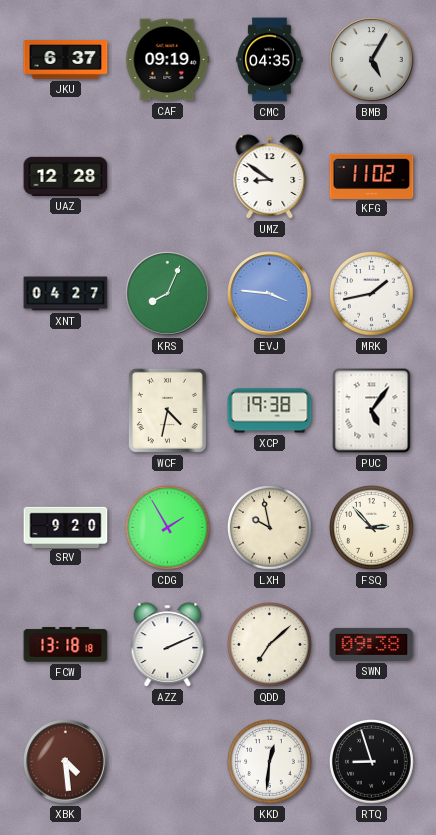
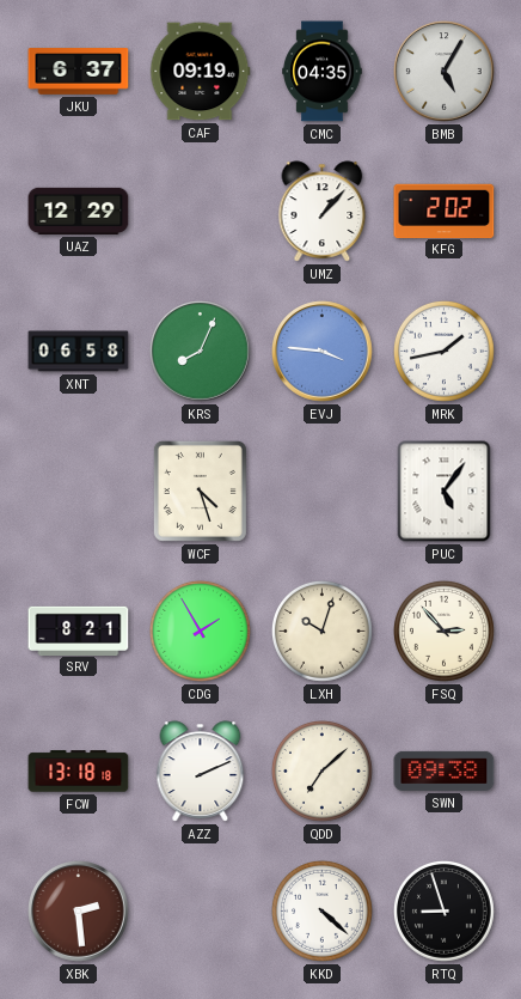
UAZ: 12:28 -> 12:29 (79, 211)
UMZ: 8:51 -> 1:07 (323, 212)
KFG: 11:02 -> 2:02 (445, 211)
XNT: 04:27 -> 06:58 (79, 352)
WCF: 4:32 -> 4:27 (200, 491)
XCP: 19:38 -> none (270, 411)
SRV: 9:20 -> 8:21 (79, 631)
LXH: 9:58 -> 10:03 (321, 631)
XBK: 4:29 -> 2:29 (79, 912)
KKD: 12:31 -> 4:22 (321, 910)
